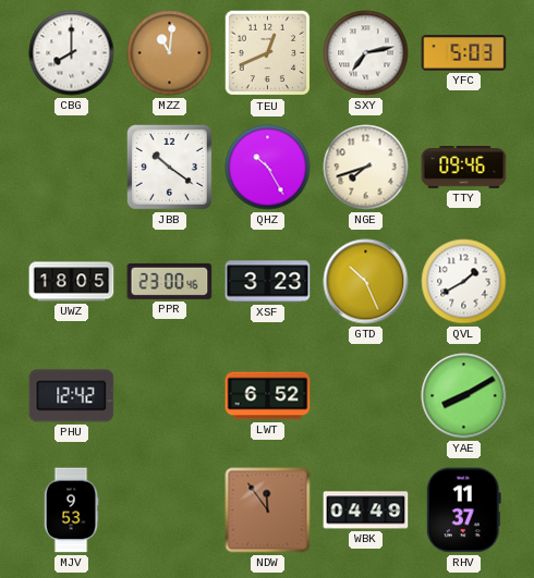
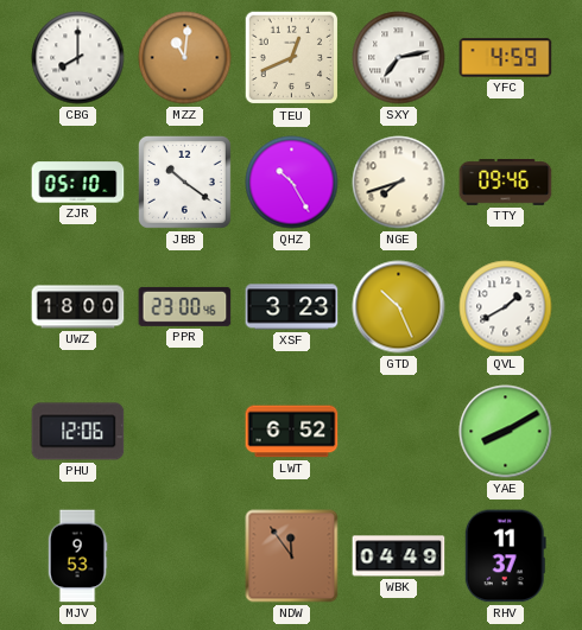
YFC: 5:03 -> 4:59 (506, 58)
ZJR: none -> 05:10 (78, 183)
UWZ: 18:05 -> 18:00 (78, 307)
PHU: 12:42 -> 12:06 (78, 432)
